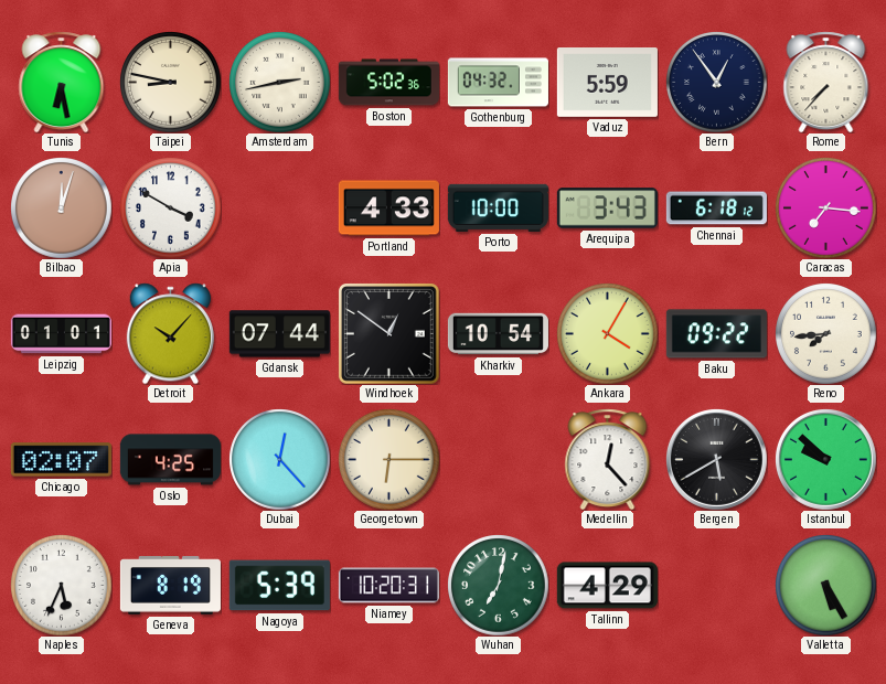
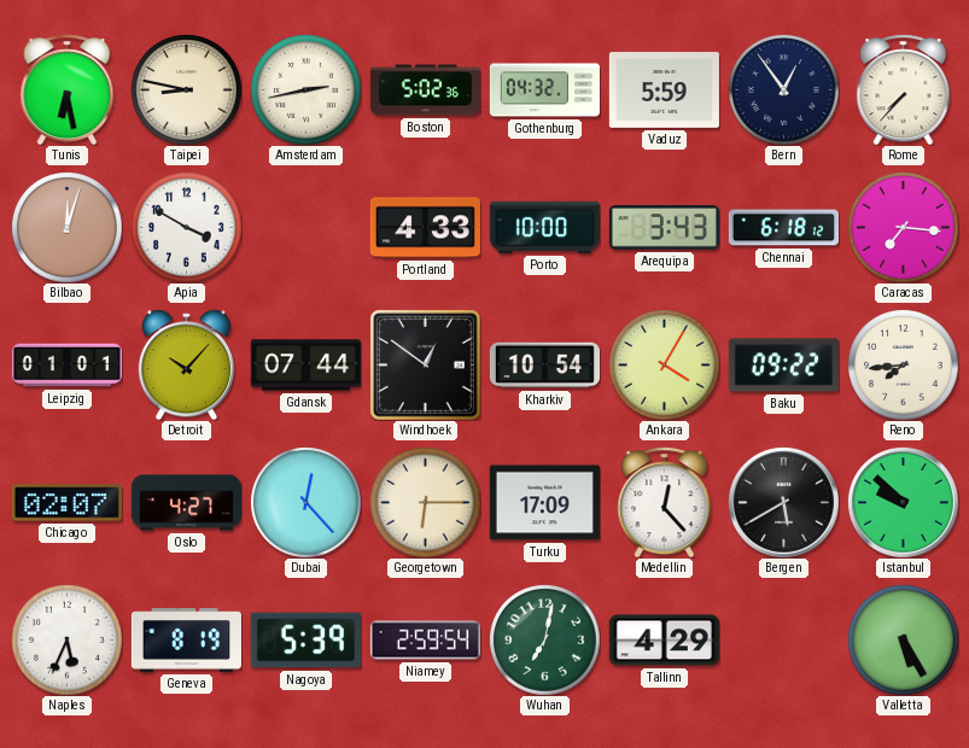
Oslo: 4:25 -> 4:27 (186, 503)
Turku: none -> 17:09 (544, 503)
Niamey: 10:20 -> 2:59 (425, 641)
